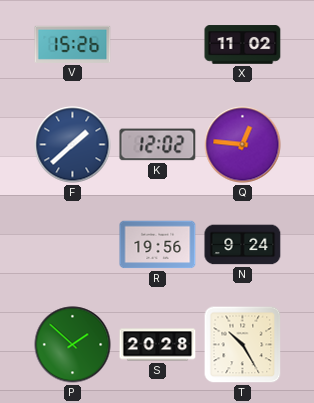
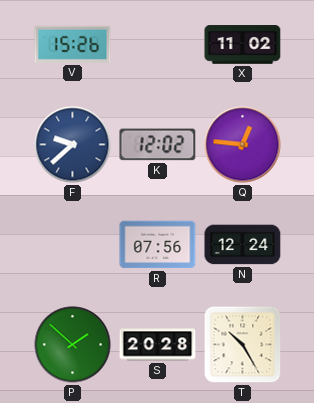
F: 1:38 -> 9:38 (73, 145)
R: 19:56 -> 07:56 (158, 245)
N: 9:24 -> 12:24 (243, 245)
